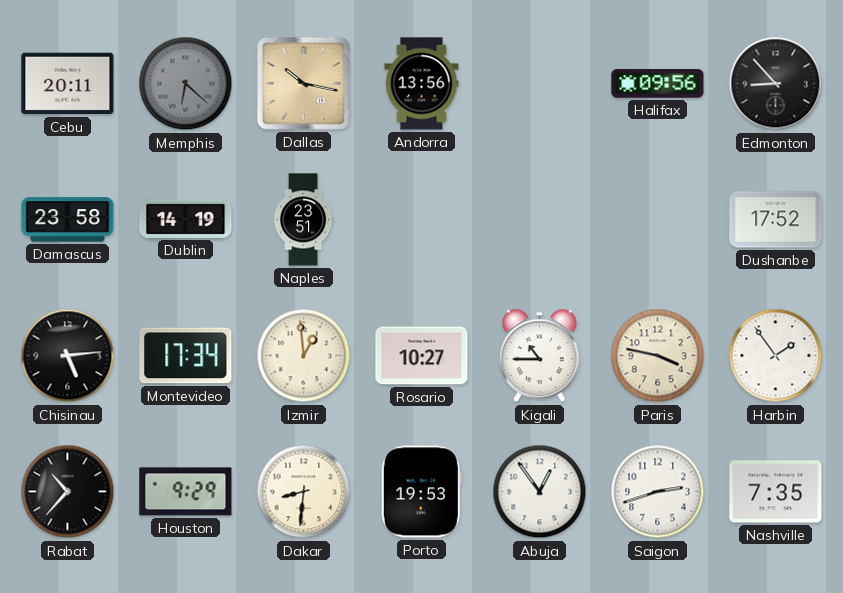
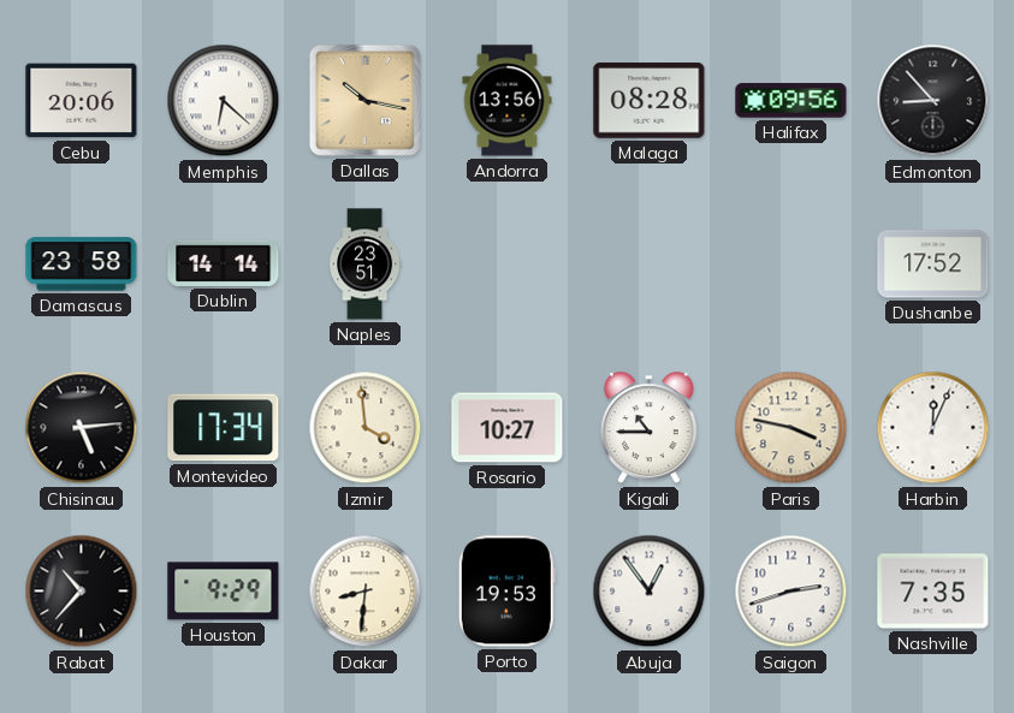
Cebu: 20:11 -> 20:06 (82, 101)
Memphis dial: grey -> white (224, 101)
Malaga: none -> 08:28 (650, 101)
Dublin: 14:19 -> 14:14 (224, 263)
Izmir: 12:59 -> 3:59 (366, 428)
Harbin: 1:54 -> 12:04 (933, 428)
